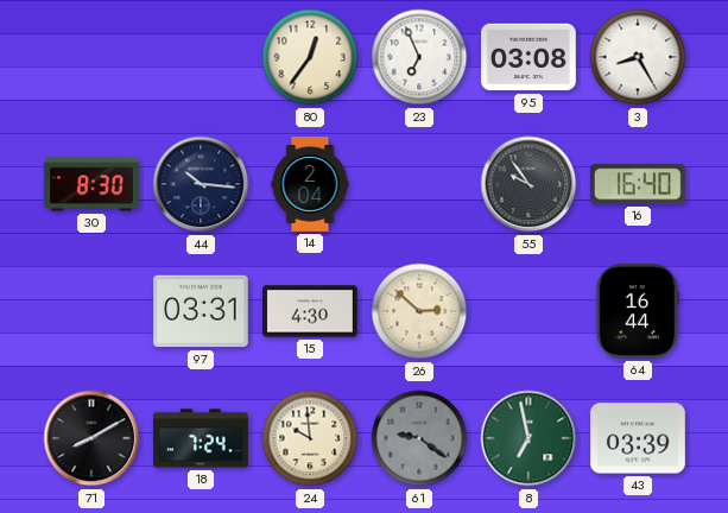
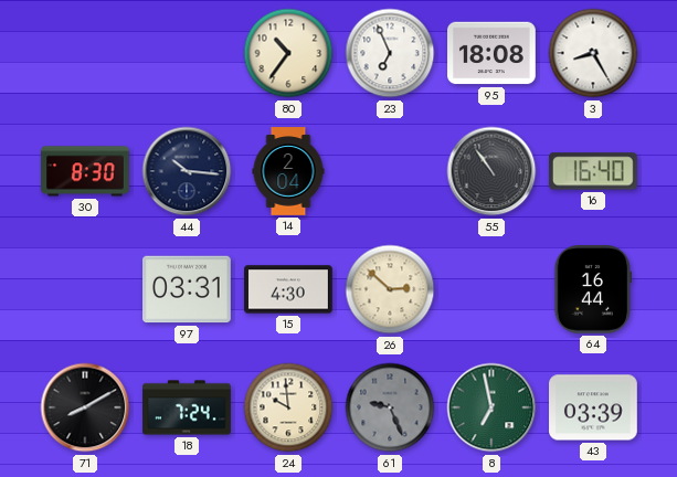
80: 12:36 -> 10:36 (288, 53)
95: 03:08 -> 18:08 (493, 53)
55: 9:54 -> 10:54 (491, 171)
61: 9:21 -> 9:26 (390, 407)
